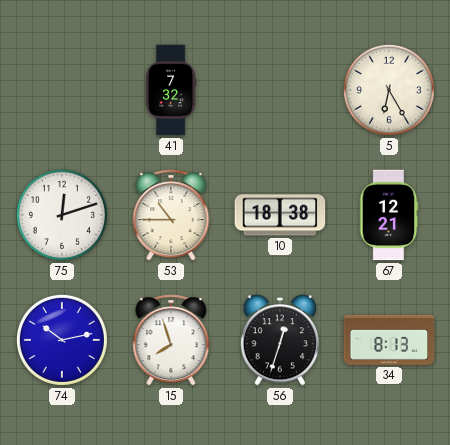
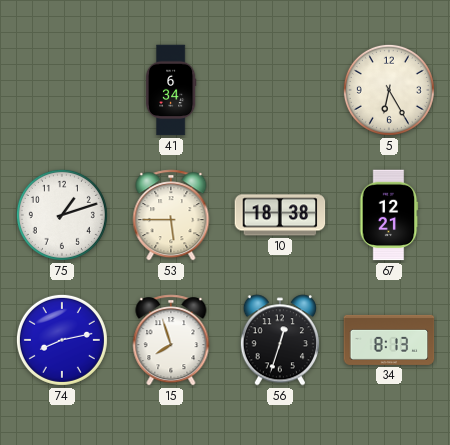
41: 7:32 -> 6:34 (171, 90)
75: 12:12 -> 1:12 (62, 215)
53: 10:45 -> 5:45 (171, 215)
74: 10:13 -> 8:13 (62, 340)
